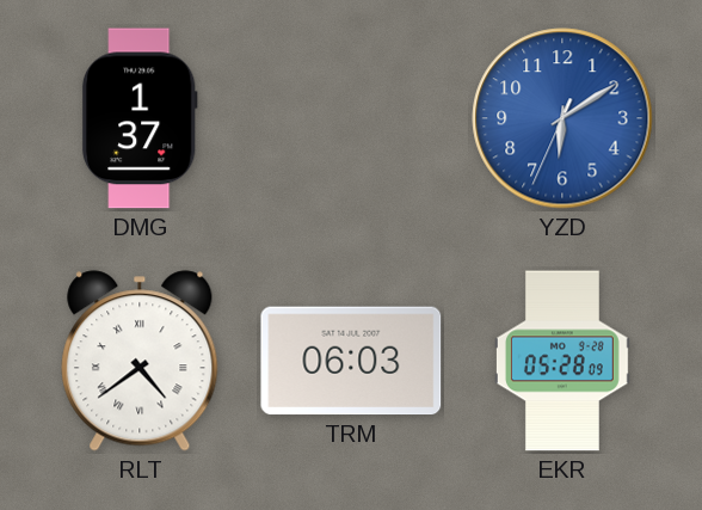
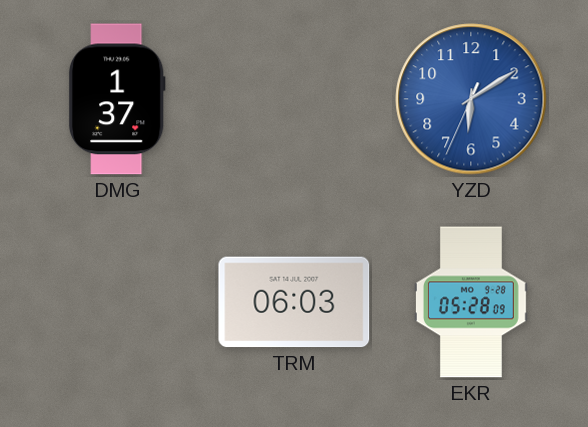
RLT: 4:39 -> none (140, 361)
